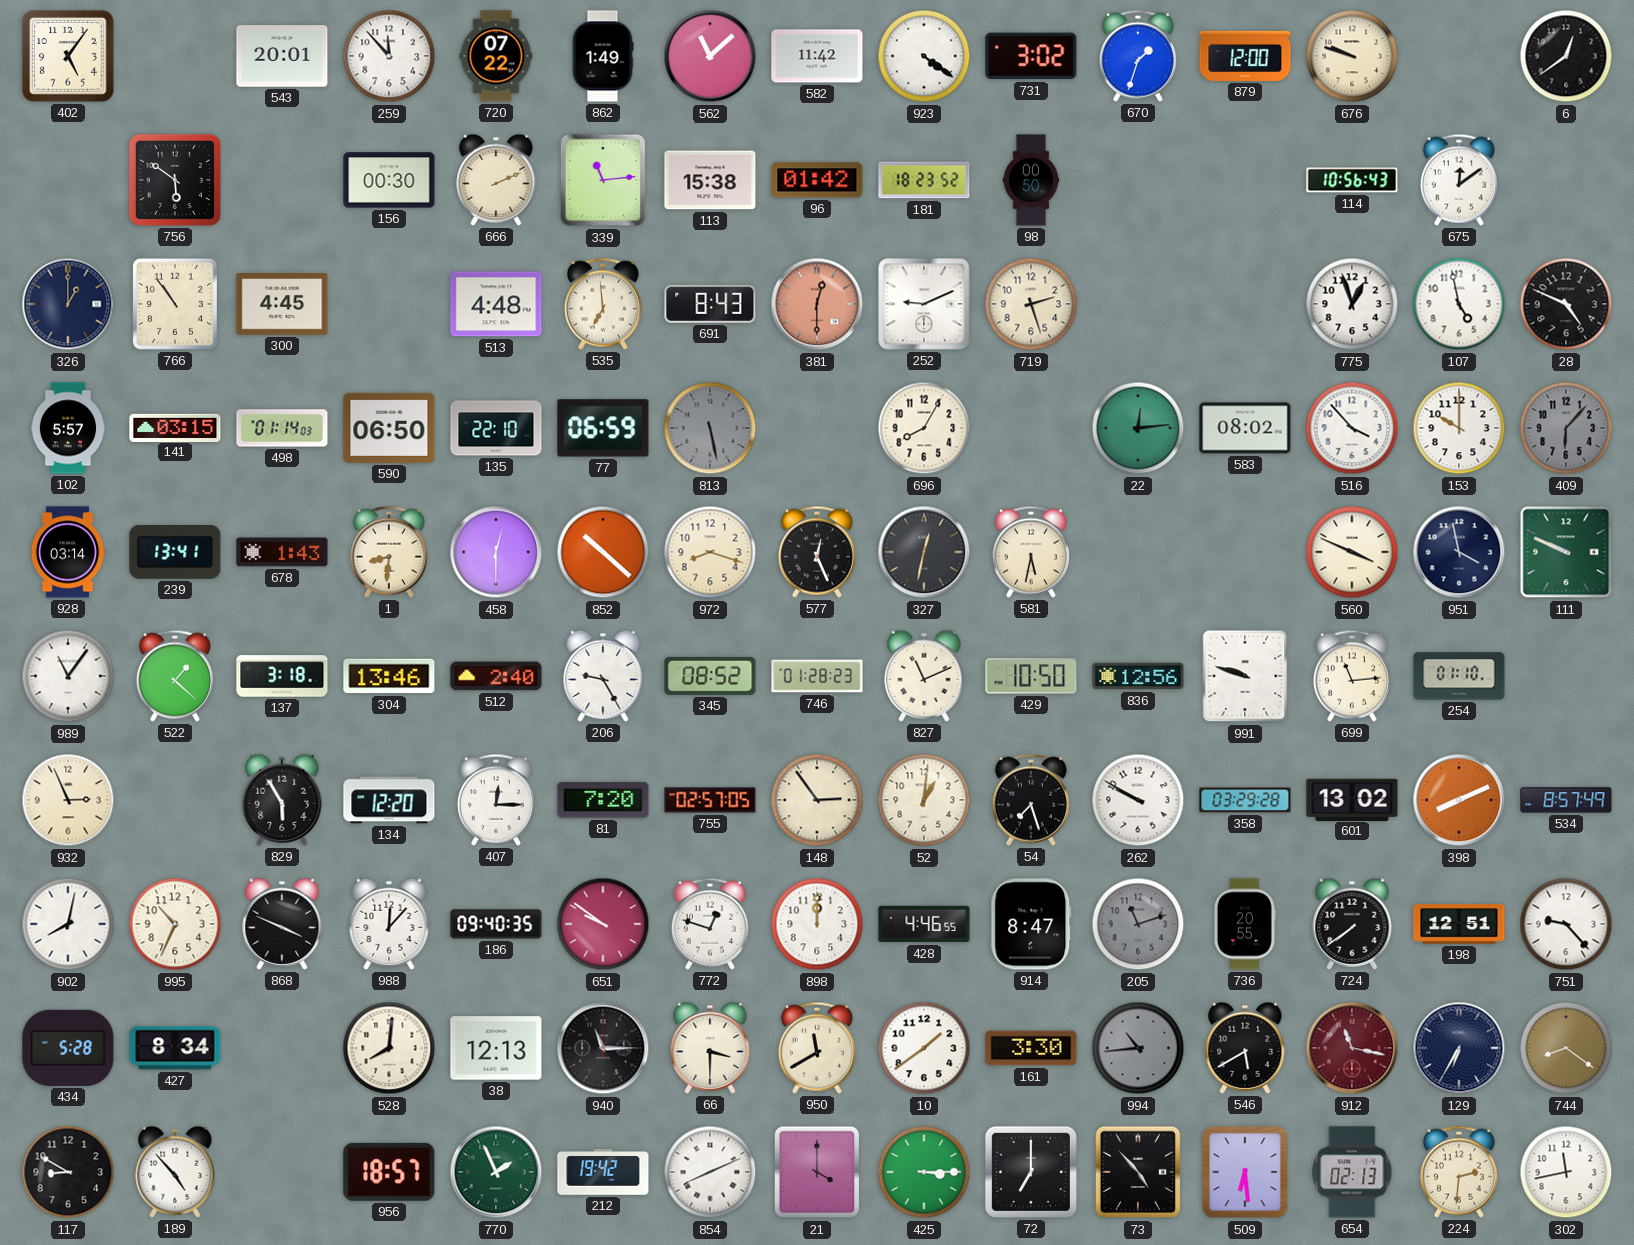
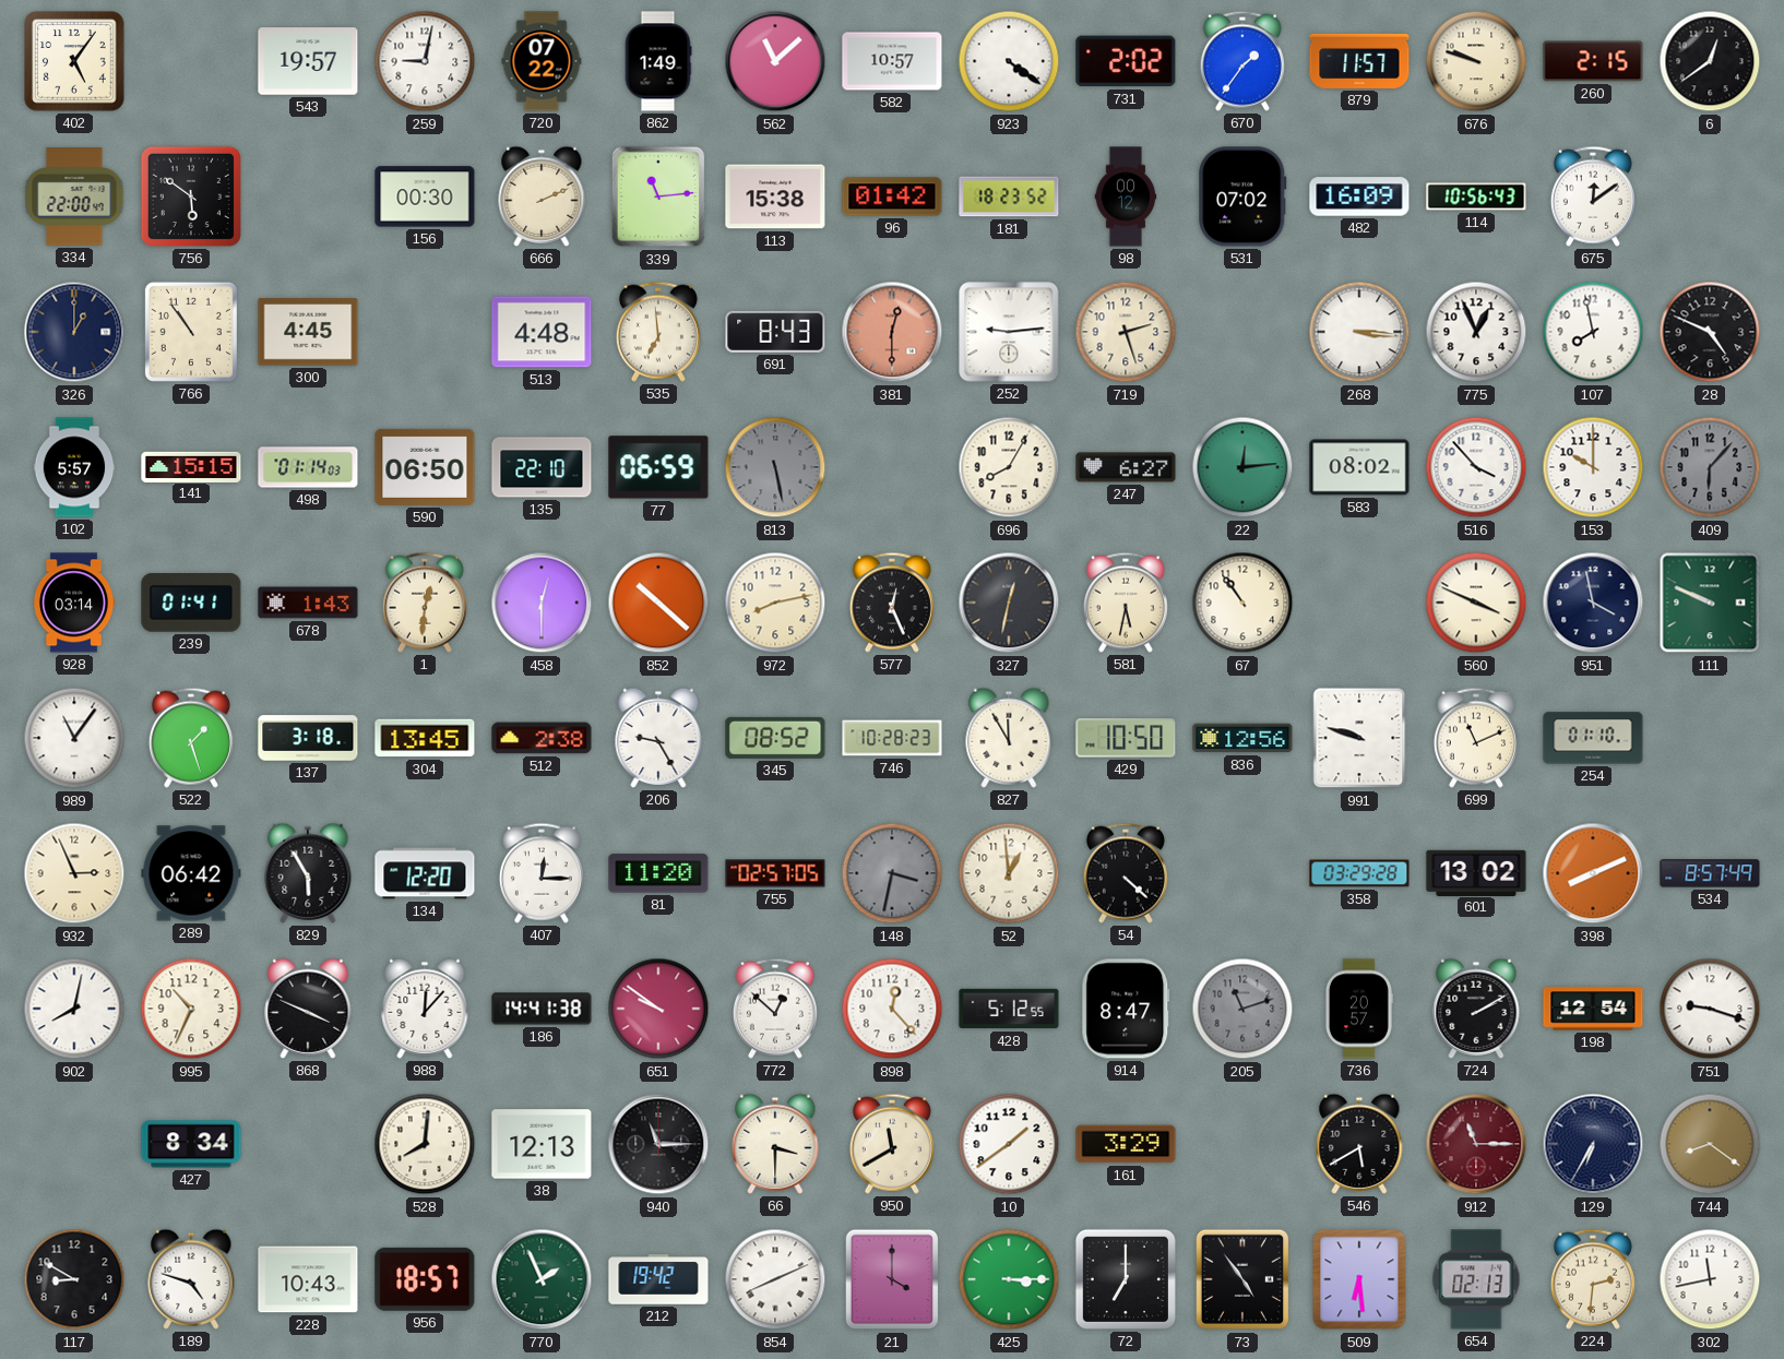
543: 20:01 -> 19:57 (308, 61)
259: 11:53 -> 9:02 (425, 61)
582: 11:42 -> 10:57 (892, 61)
731: 3:02 -> 2:02 (1126, 61)
670: 1:33 -> 1:36 (1242, 61)
879: 12:00 -> 11:57 (1359, 61)
260: none -> 2:15 (1593, 61)
334: none -> 22:00 (74, 196)
98: 00:50 -> 00:12 (1126, 196)
531: none -> 07:02 (1242, 196)
482: none -> 16:09 (1359, 196)
252: 9:11 -> 9:14 (1009, 332)
268: none -> 3:16 (1359, 332)
775: 12:57 -> 12:56 (1476, 332)
107: 4:58 -> 7:58 (1593, 332)
141: 03:15 -> 15:15 (191, 466)
247: none -> 6:27 (1126, 467)
239: 13:41 -> 01:41 (191, 604)
1: 8:31 -> 12:31 (425, 603)
972: 8:18 -> 8:13 (775, 603)
67: none -> 10:54 (1242, 603)
522: 1:22 -> 1:27 (191, 738)
304: 13:46 -> 13:45 (425, 738)
512: 2:40 -> 2:38 (542, 738)
746: 01:28 -> 10:28 (892, 738)
827: 11:11 -> 11:55 (1009, 738)
699: 11:14 -> 11:11 (1476, 738)
289: none -> 06:42 (191, 873)
81: 7:20 -> 11:20 (658, 873)
148: 2:54 -> 3:32 (892, 873)
148 dial: cream -> grey (892, 873)
52: 1:01 -> 12:59 (1009, 873)
54: 7:27 -> 4:22 (1126, 873)
262: 9:50 -> none (1138, 800)
186: 09:40 -> 14:41 (542, 1009)
772: 12:48 -> 12:52 (775, 1009)
898: 12:00 -> 12:23 (892, 1009)
428: 4:46 -> 5:12 (1009, 1009)
736: 20:55 -> 20:57 (1358, 1009)
724: 7:39 -> 2:10 (1476, 1009)
198: 12:51 -> 12:54 (1593, 1009)
751: 9:23 -> 9:18 (1710, 1009)
434: 5:28 -> none (68, 1048)
161: 3:30 -> 3:29 (1126, 1144)
994: 10:44 -> none (1138, 1048)
912: 11:17 -> 11:15 (1476, 1144)
189: 4:53 -> 4:48 (191, 1279)
228: none -> 10:43 (308, 1279)
73: 4:53 -> 4:54 (1242, 1279)
